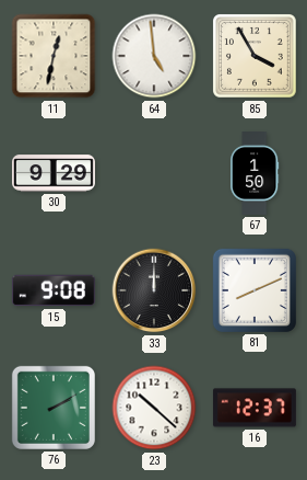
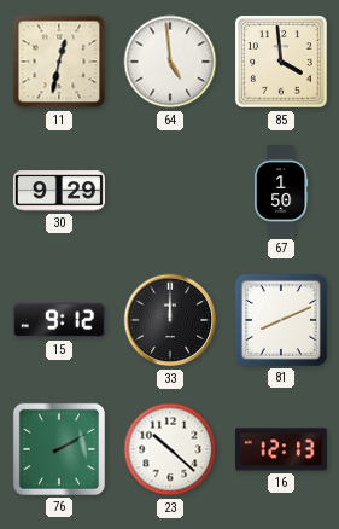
85: 3:55 -> 3:59 (282, 63)
15: 9:08 -> 9:12 (59, 320)
16: 12:37 -> 12:13 (281, 449)
